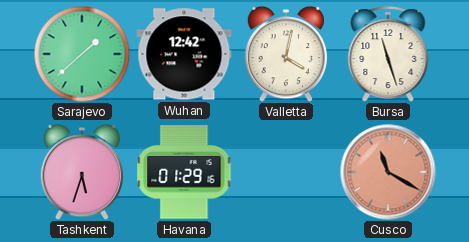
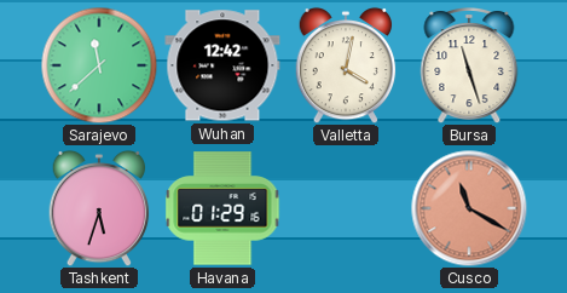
Sarajevo: 1:38 -> 11:38 (99, 65)
